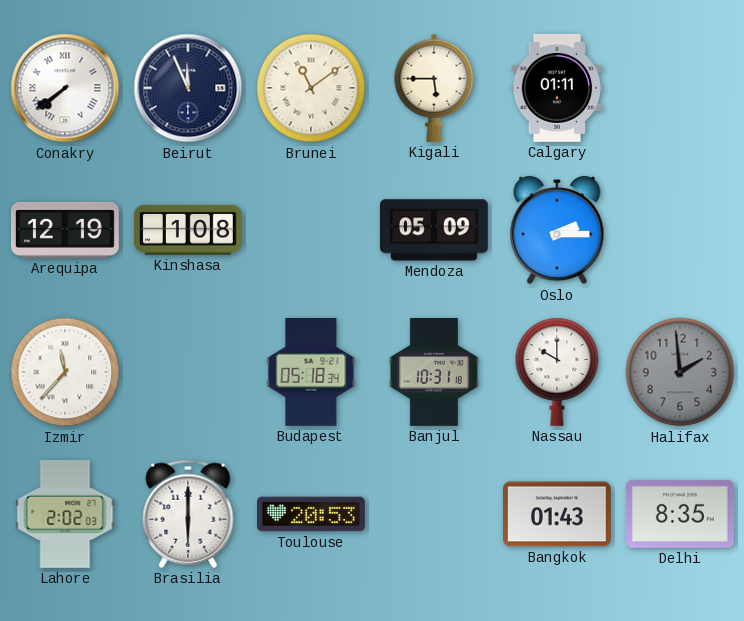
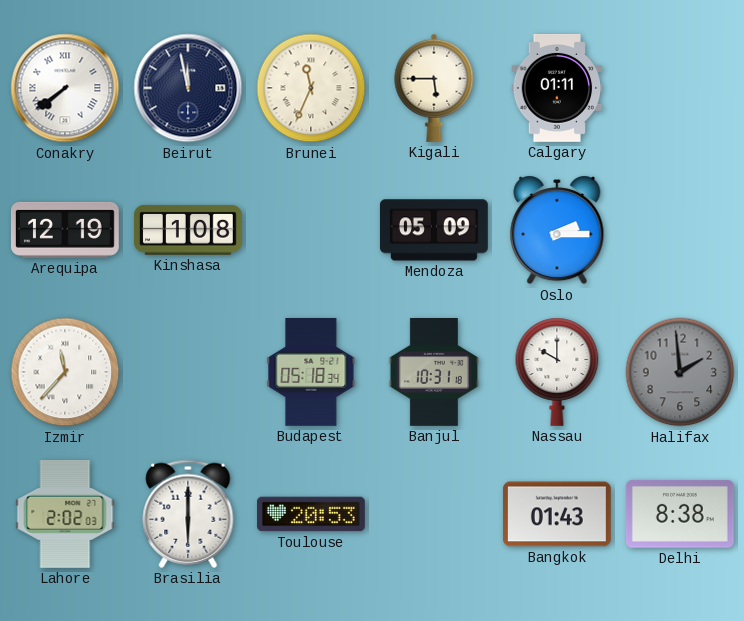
Beirut: 11:56 -> 11:58 (188, 88)
Brunei: 11:09 -> 11:34 (311, 88)
Delhi: 8:35 -> 8:38 (680, 514)
